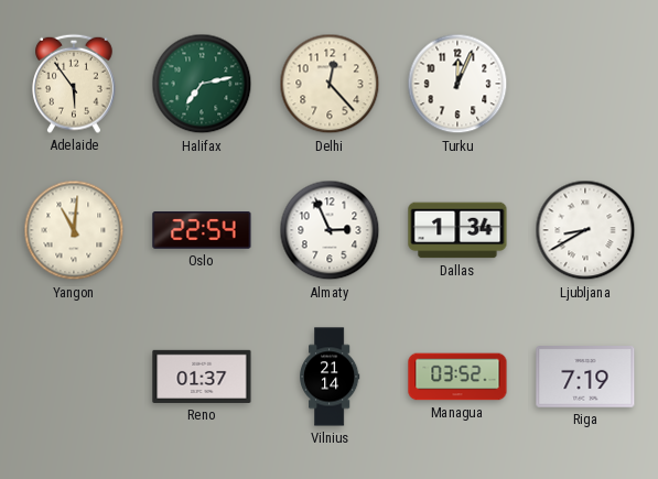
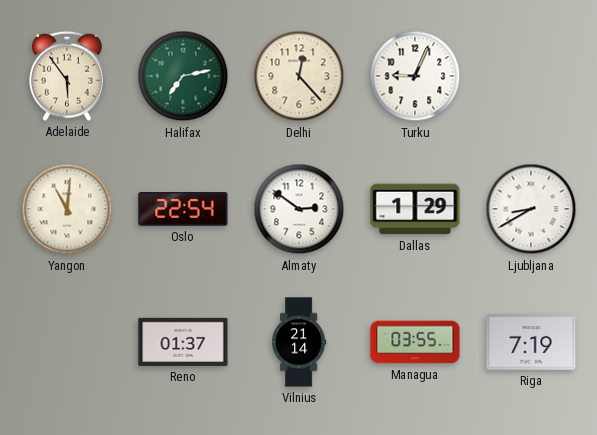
Turku: 12:04 -> 9:04 (415, 76)
Almaty: 2:56 -> 2:51 (299, 209)
Dallas: 1:34 -> 1:29 (415, 209)
Managua: 03:52 -> 03:55 (415, 342)
